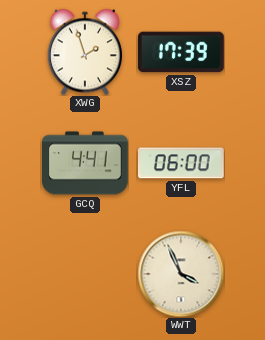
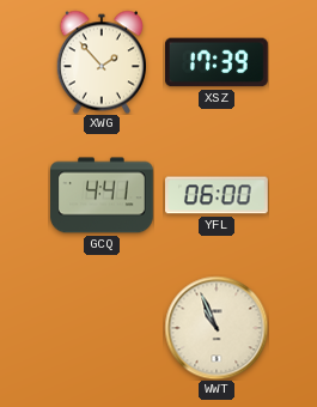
XWG: 1:57 -> 1:53 (100, 62)
WWT: 3:56 -> 10:56 (217, 328)
